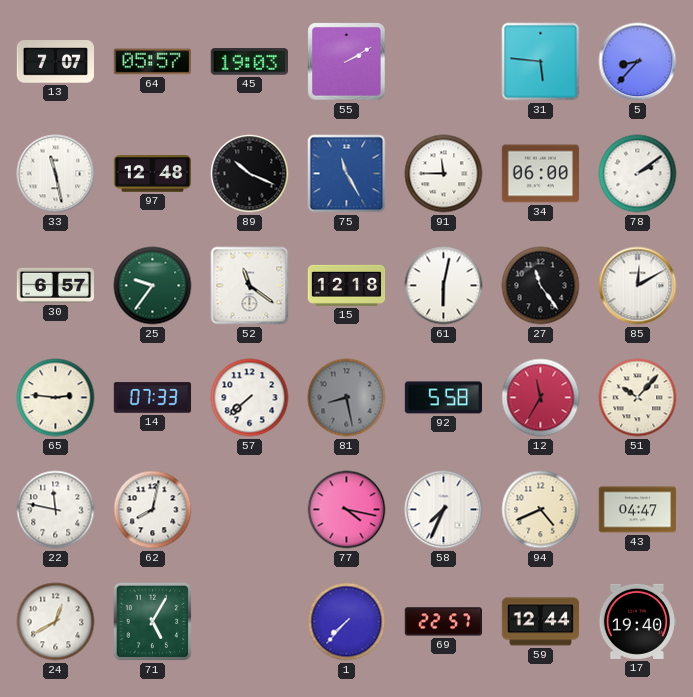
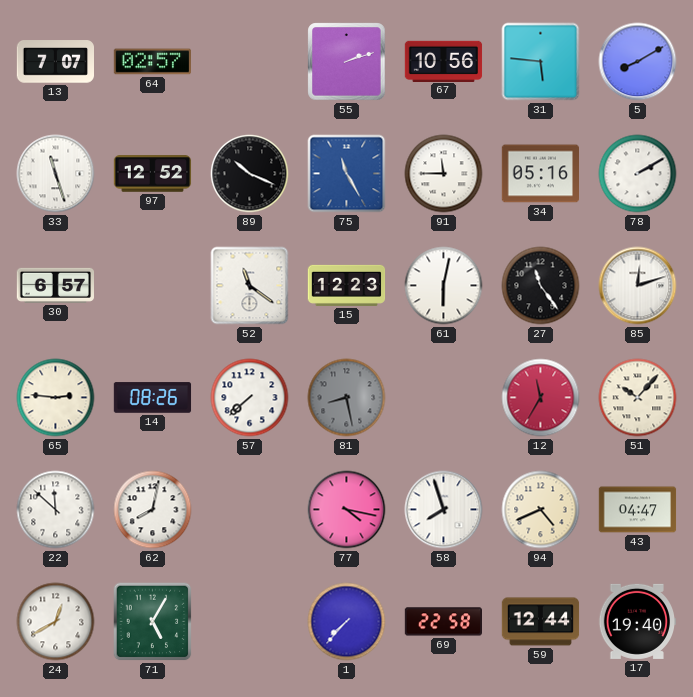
64: 05:57 -> 02:57 (152, 62)
45: 19:03 -> none (249, 62)
55: 2:10 -> 2:12 (347, 62)
67: none -> 10:56 (444, 61)
5: 8:37 -> 8:10 (638, 62)
33: 11:28 -> 11:27 (56, 174)
97: 12:48 -> 12:52 (153, 174)
34: 06:00 -> 05:16 (540, 174)
78: 2:09 -> 2:10 (638, 174)
25: 9:36 -> none (153, 286)
15: 12:18 -> 12:23 (347, 285)
85: 12:10 -> 12:12 (638, 286)
14: 07:33 -> 08:26 (153, 398)
92: 5:58 -> none (443, 398)
22: 11:47 -> 11:52 (56, 510)
58: 7:34 -> 7:57 (444, 510)
69: 22:57 -> 22:58 (443, 622)
